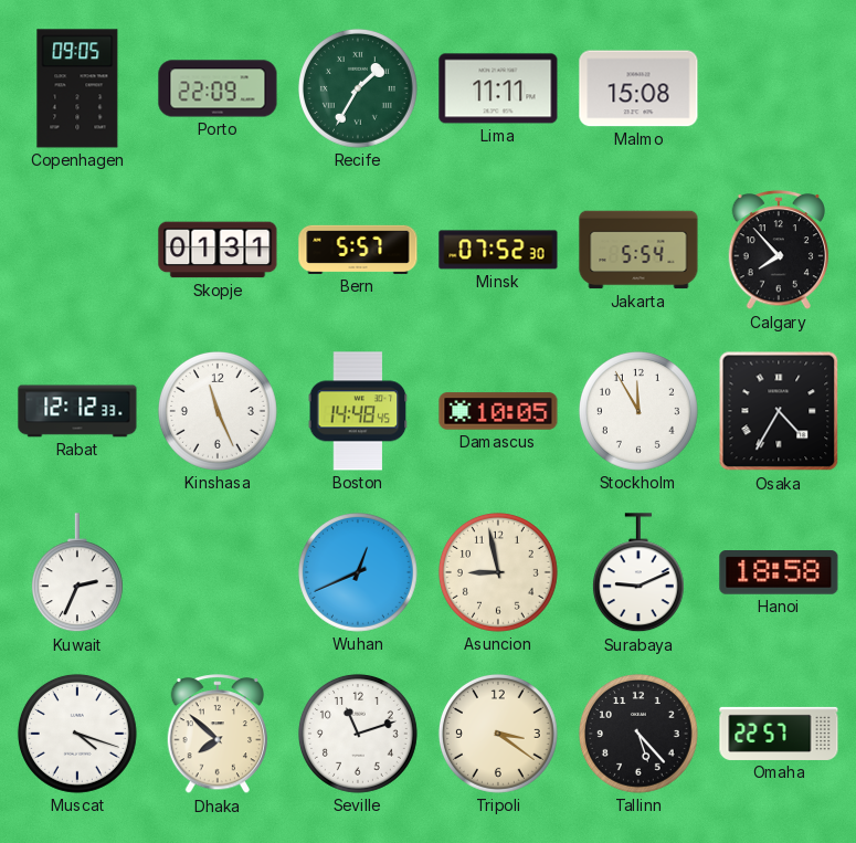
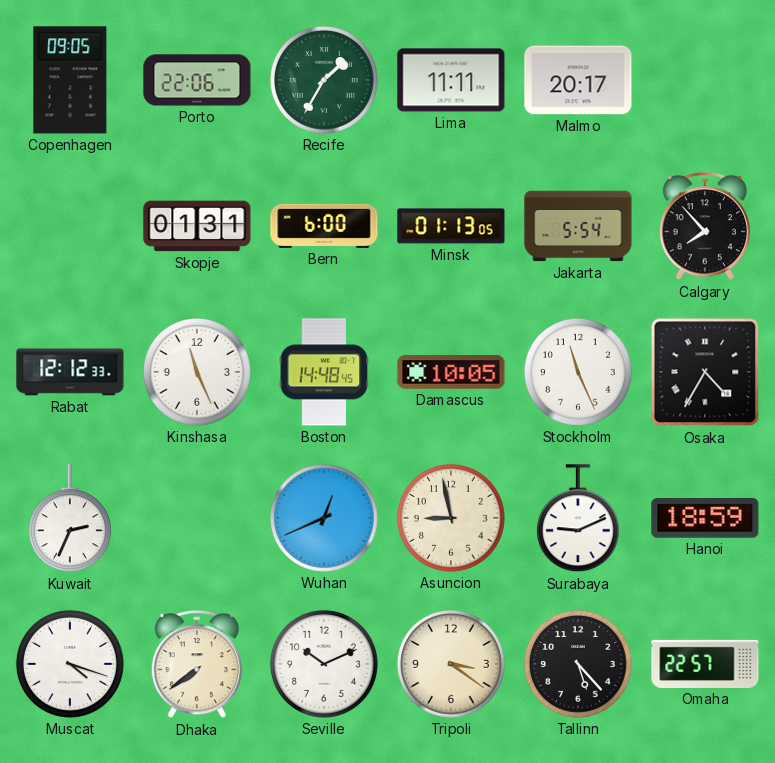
Porto: 22:09 -> 22:06 (197, 80)
Malmo: 15:08 -> 20:17 (578, 80)
Bern: 5:57 -> 6:00 (324, 226)
Minsk: 07:52 -> 01:13 (451, 226)
Stockholm: 11:55 -> 11:26 (578, 372)
Hanoi: 18:58 -> 18:59 (705, 519)
Dhaka: 7:52 -> 7:39 (197, 665)
Seville: 11:12 -> 10:11 (324, 664)
